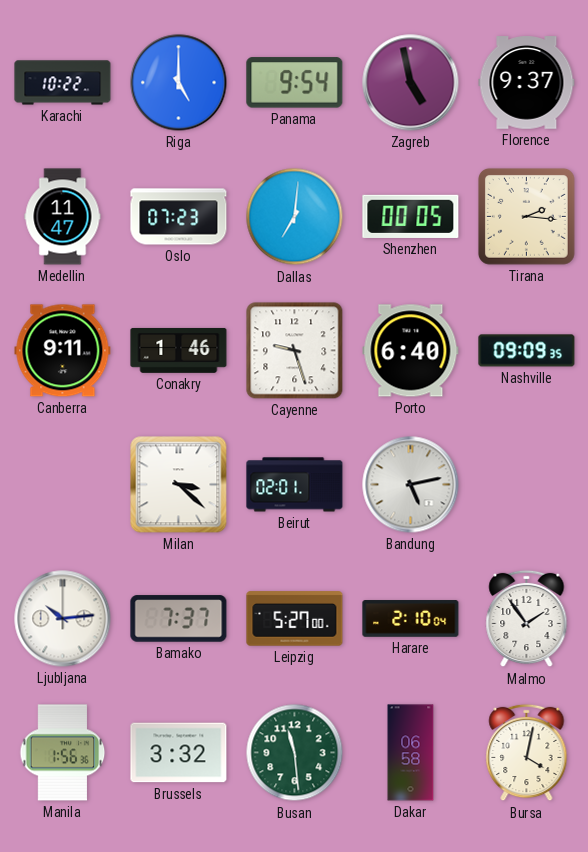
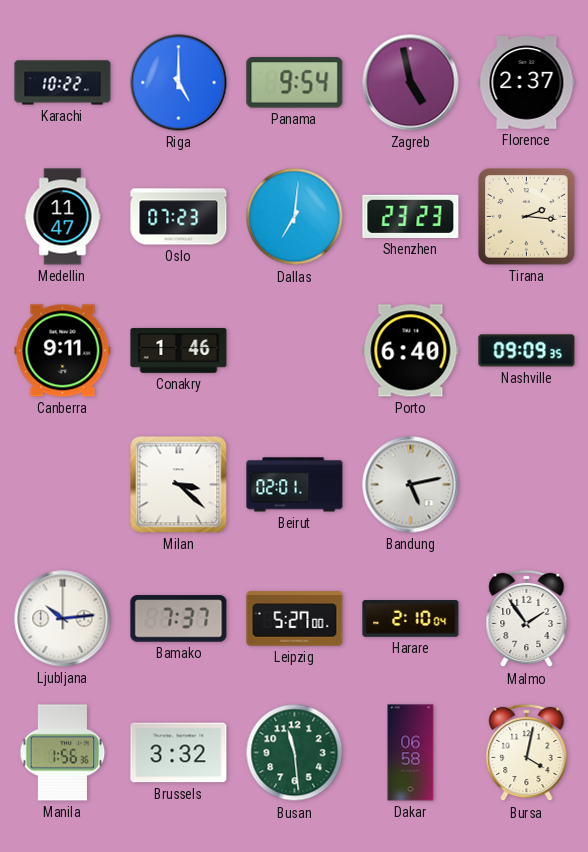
Florence: 9:37 -> 2:37 (527, 83)
Shenzhen: 00:05 -> 23:23 (411, 216)
Cayenne: 9:27 -> none (295, 351)
